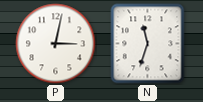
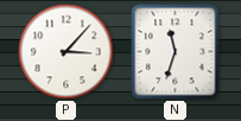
P: 3:02 -> 3:07 (66, 52)
